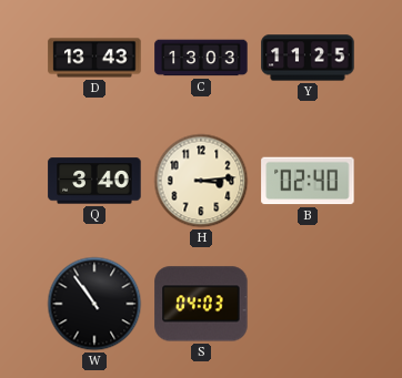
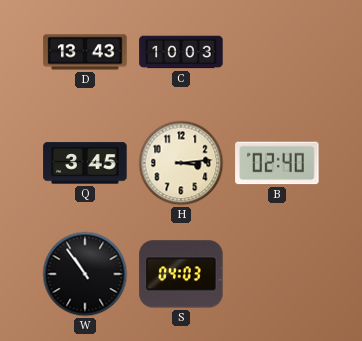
C: 13:03 -> 10:03 (181, 52)
Y: 11:25 -> none (308, 58)
Q: 3:40 -> 3:45 (85, 163)
